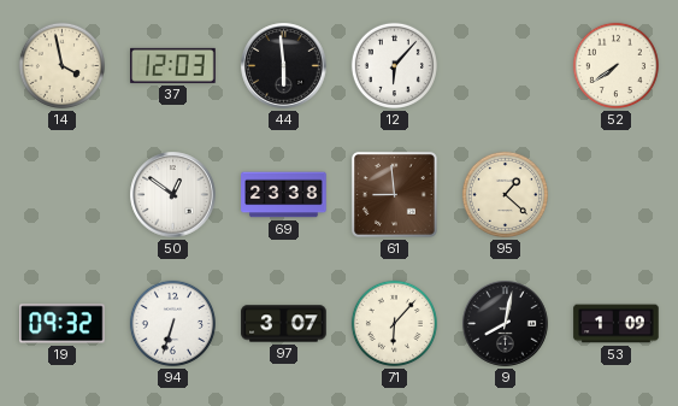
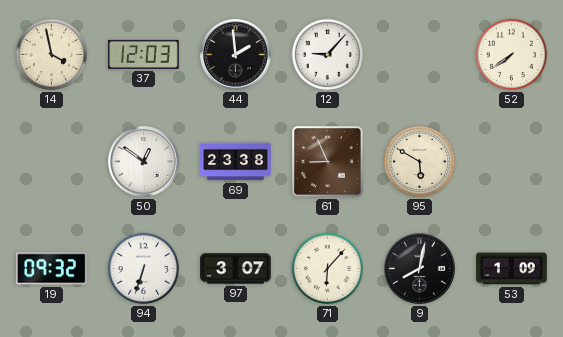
44: 5:59 -> 1:59 (236, 55)
12: 6:07 -> 9:07 (327, 54)
61: 8:59 -> 8:56 (327, 162)
95: 1:22 -> 5:50 (419, 161)
